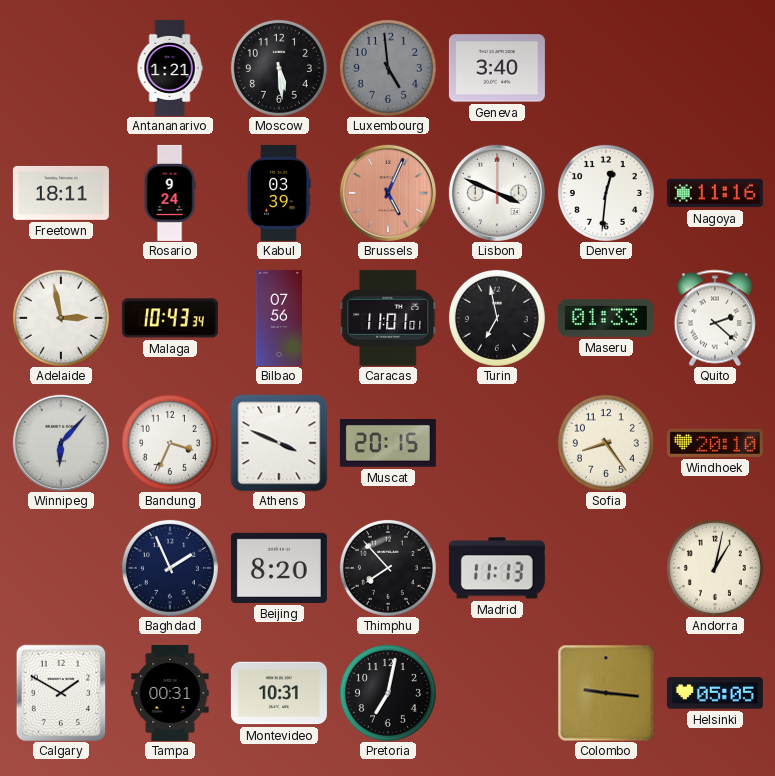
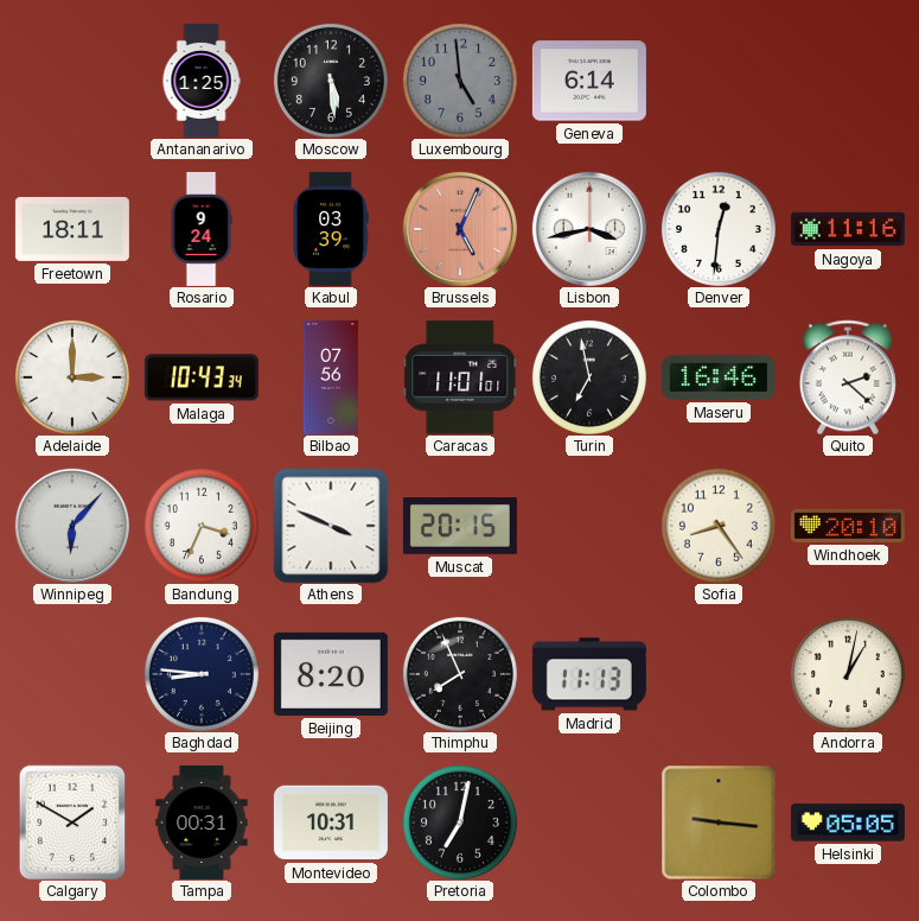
Antananarivo: 1:21 -> 1:25 (202, 81)
Geneva: 3:40 -> 6:14 (589, 81)
Lisbon: 3:49 -> 3:43 (589, 229)
Adelaide: 2:58 -> 3:00 (72, 377)
Maseru: 01:33 -> 16:46 (719, 377)
Baghdad: 1:56 -> 8:46 (202, 674)
Thimphu: 7:53 -> 7:56 (460, 674)
